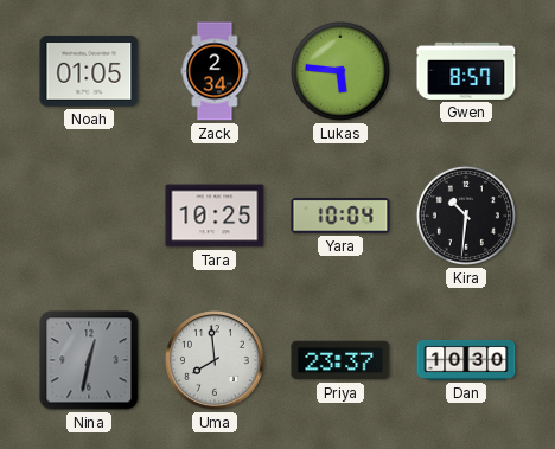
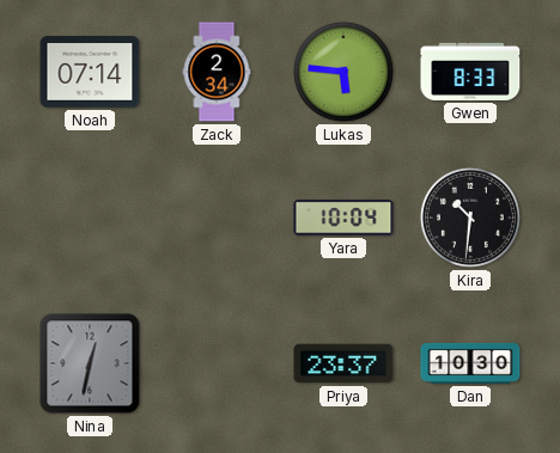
Noah: 01:05 -> 07:14 (90, 72)
Gwen: 8:57 -> 8:33 (470, 72)
Tara: 10:25 -> none (215, 216)
Uma: 7:59 -> none (216, 361)
